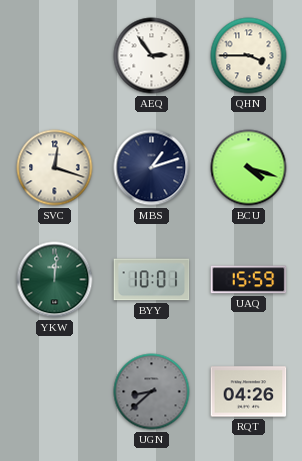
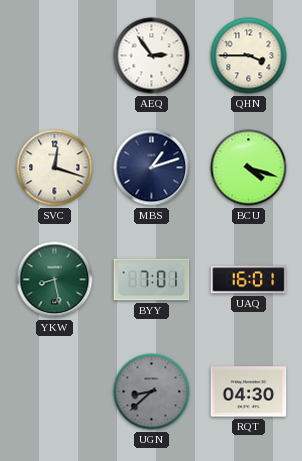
YKW: 12:01 -> 8:28 (55, 280)
BYY: 10:01 -> 7:01 (152, 280)
UAQ: 15:59 -> 16:01 (249, 280)
RQT: 04:26 -> 04:30 (249, 392)
